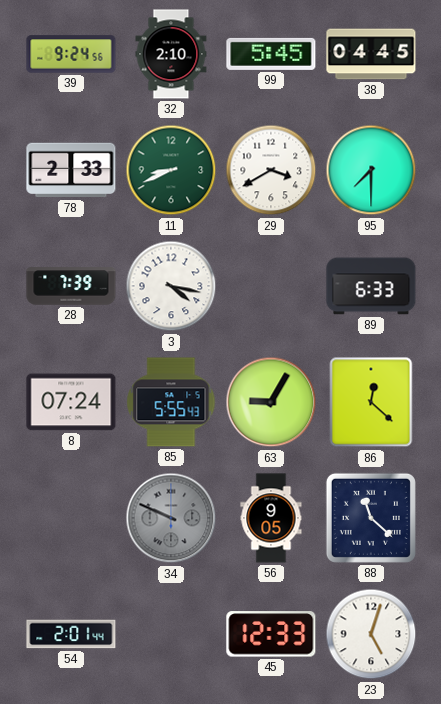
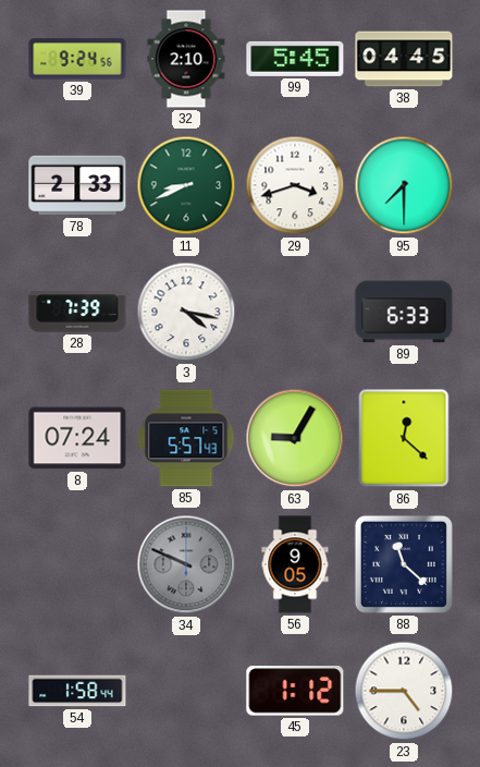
29: 3:40 -> 3:42 (295, 185)
85: 5:55 -> 5:57 (186, 438)
54: 2:01 -> 1:58 (77, 691)
45: 12:33 -> 1:12 (295, 691)
23: 5:03 -> 4:45 (404, 691)
